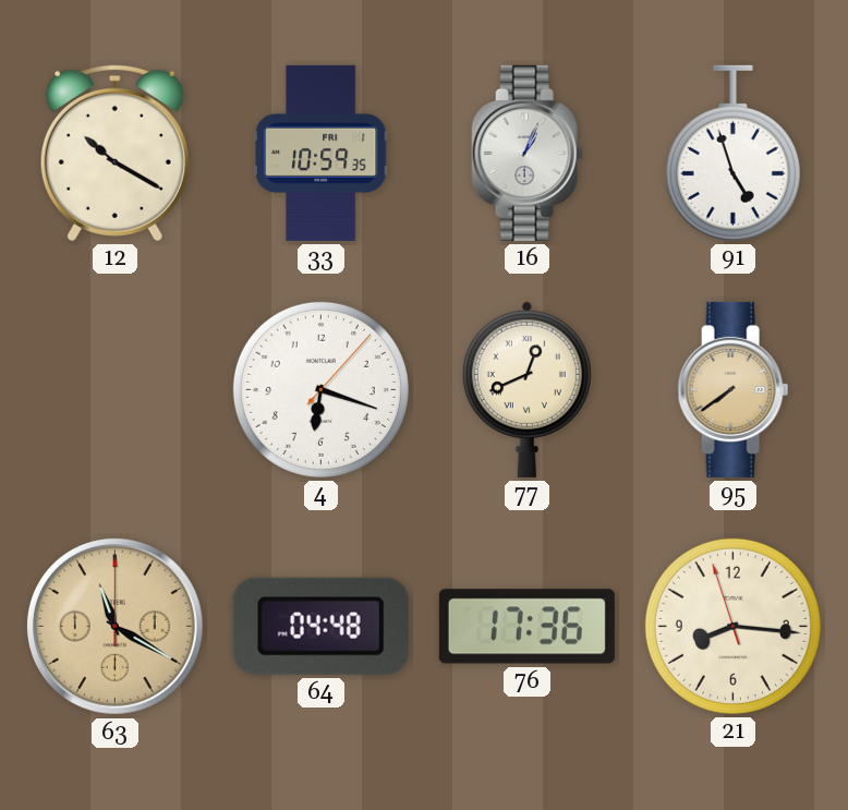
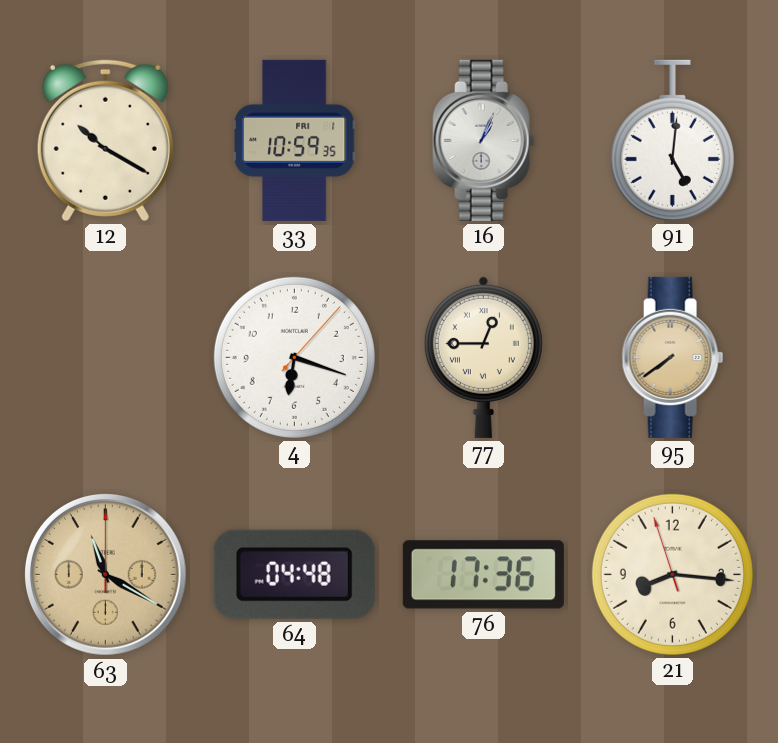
91: 4:57 -> 5:01 (672, 140)
77: 12:41 -> 12:45 (483, 357)
